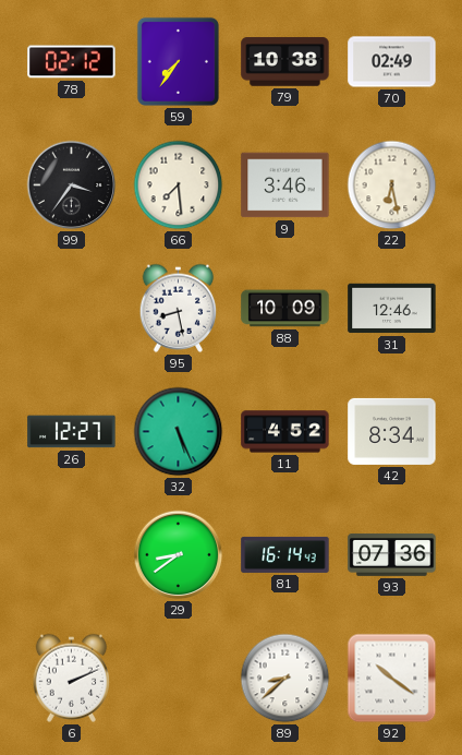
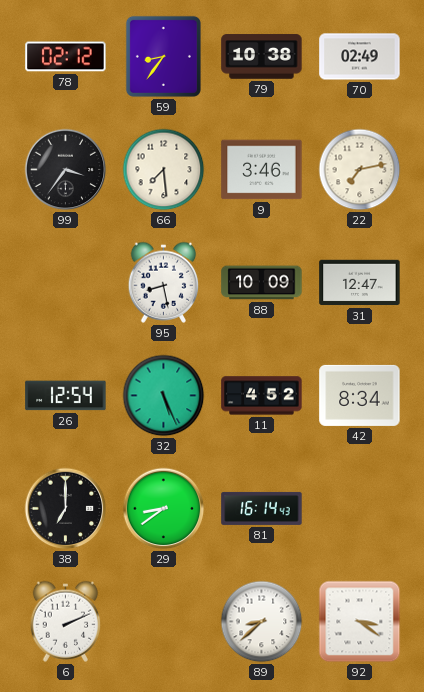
59: 7:36 -> 8:36 (163, 56)
22: 6:28 -> 7:13 (360, 170)
31: 12:46 -> 12:47 (360, 283)
26: 12:27 -> 12:54 (66, 396)
38: none -> 7:00 (66, 509)
93: 07:36 -> none (392, 554)
92: 10:21 -> 3:21 (360, 622)
